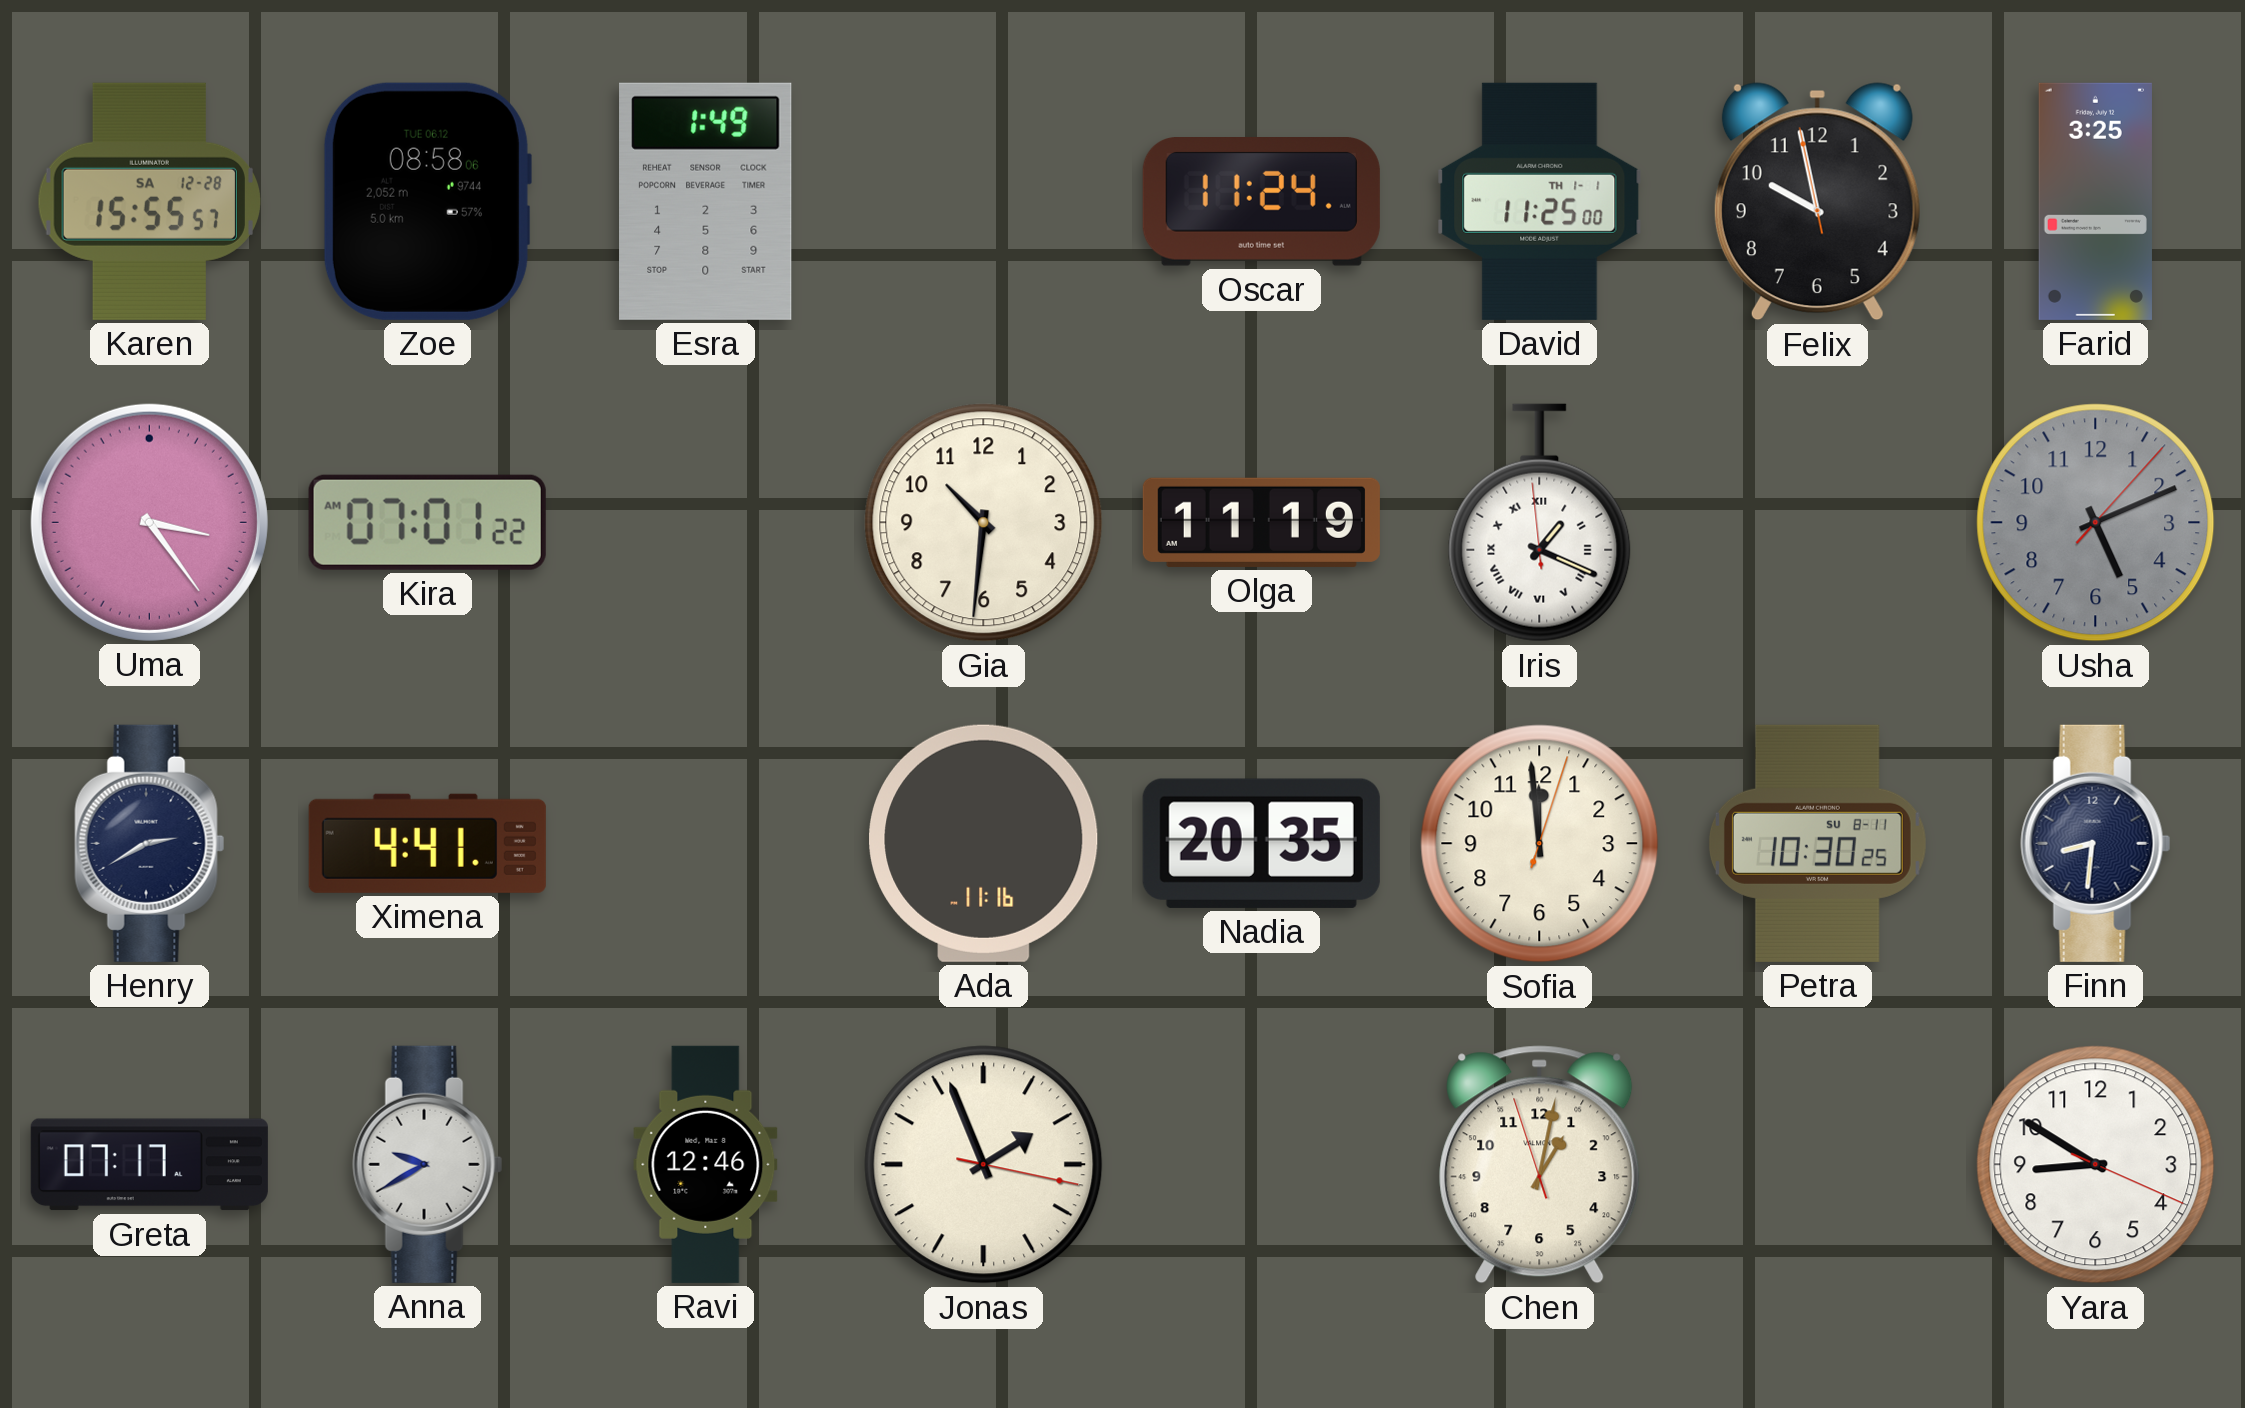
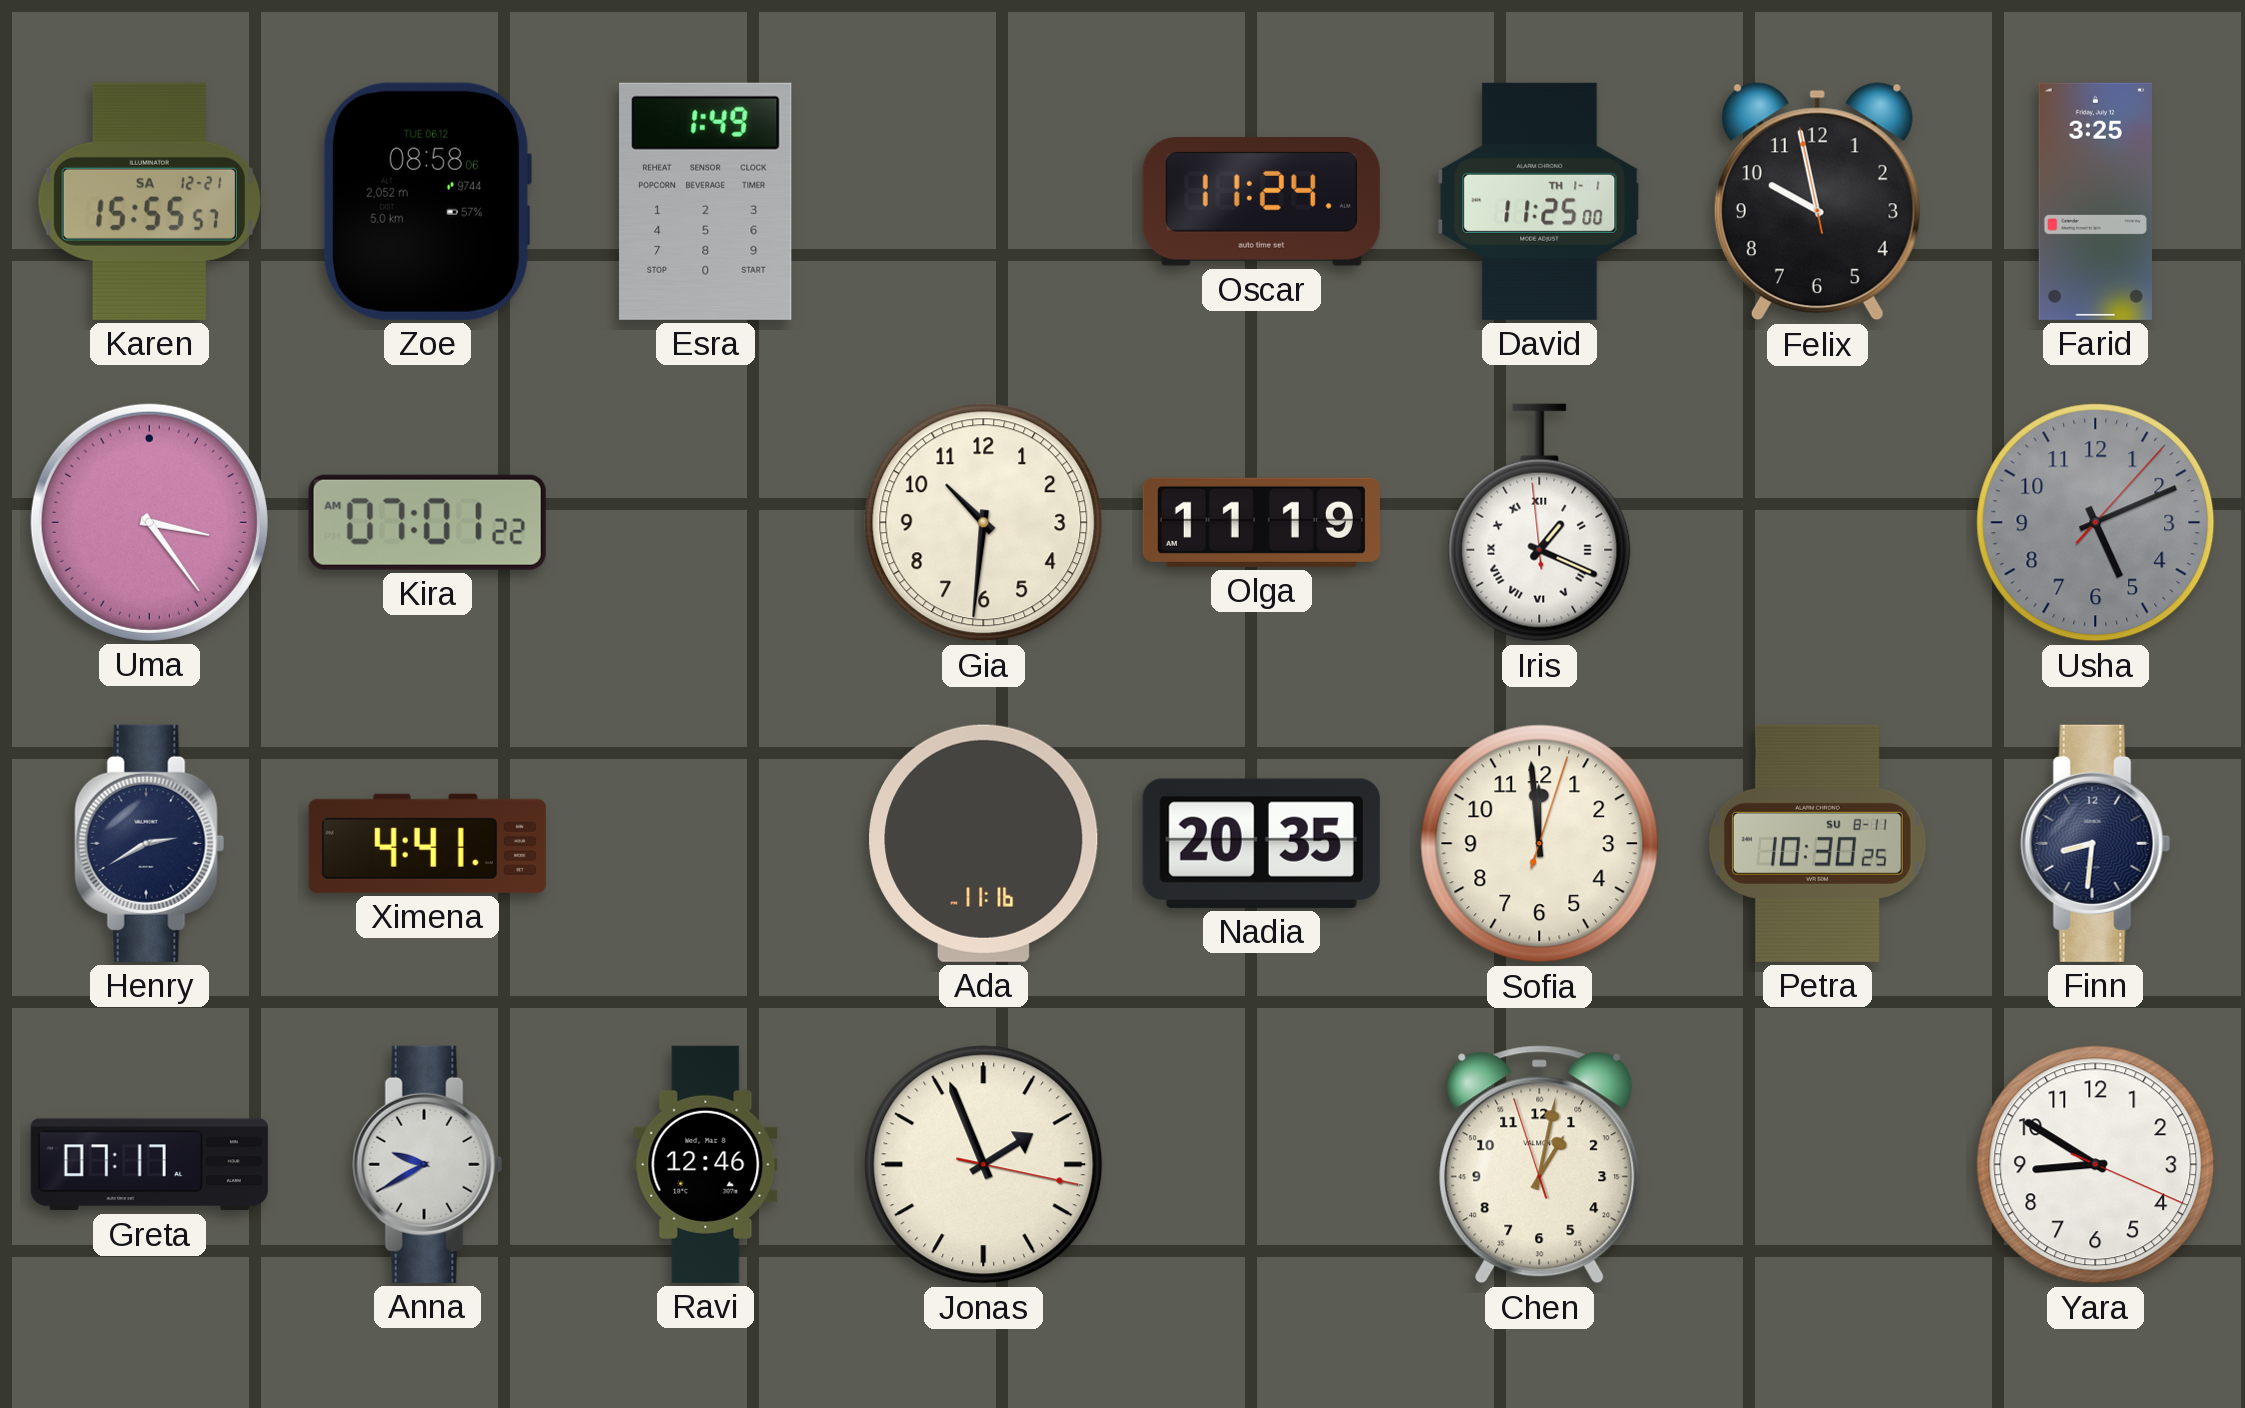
Karen date: SA 12-28 -> SA 12-21 (149, 201)
